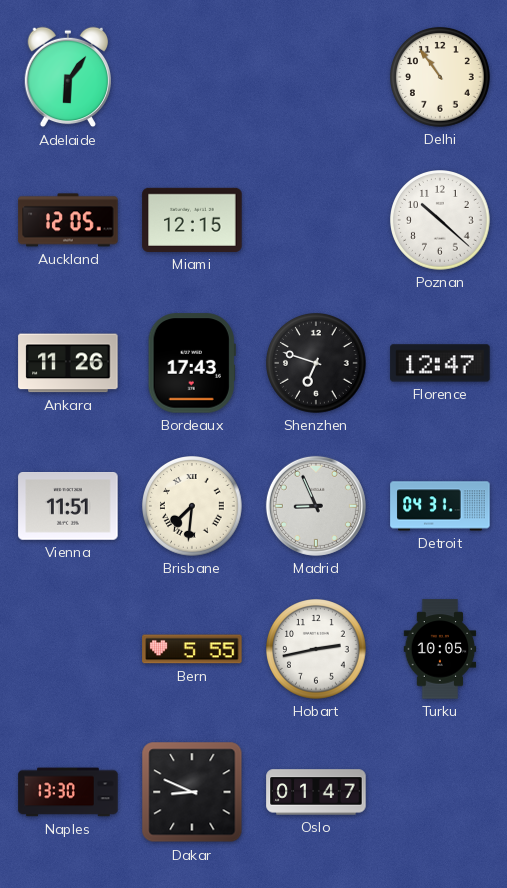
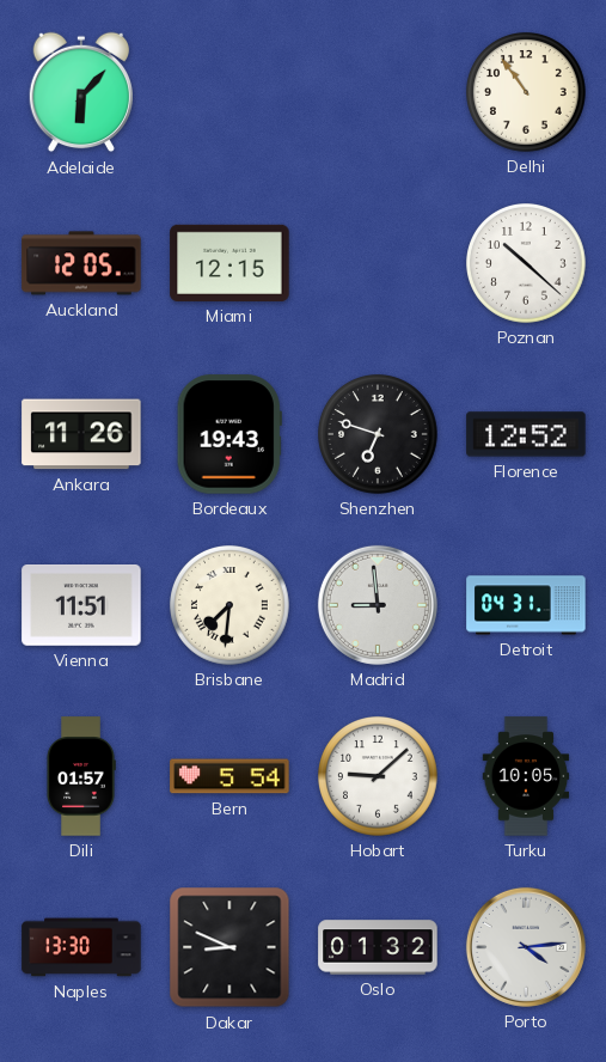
Adelaide: 6:06 -> 6:07 (80, 92)
Bordeaux: 17:43 -> 19:43 (229, 434)
Florence: 12:47 -> 12:52 (526, 434)
Madrid: 8:56 -> 8:59 (378, 605)
Dili: none -> 01:57 (81, 776)
Bern: 5:55 -> 5:54 (229, 776)
Hobart: 2:43 -> 9:08 (379, 777)
Oslo: 01:47 -> 01:32 (378, 947)
Porto: none -> 4:14 (526, 947)
